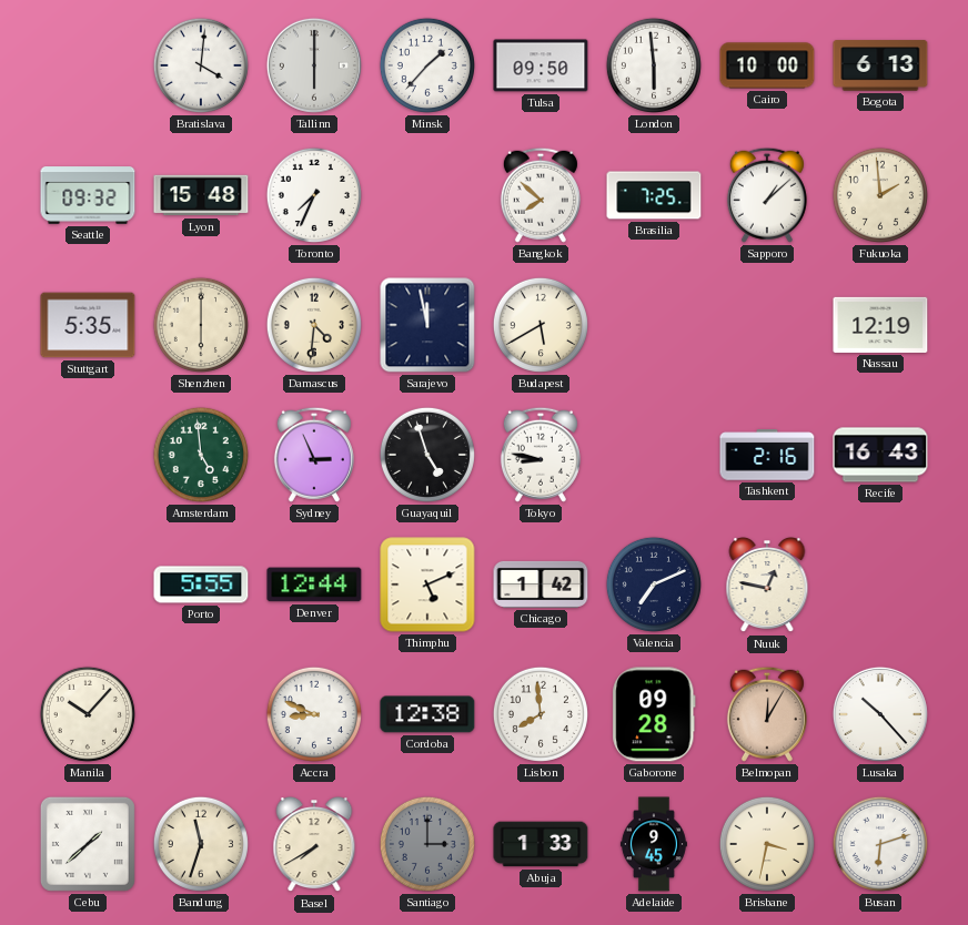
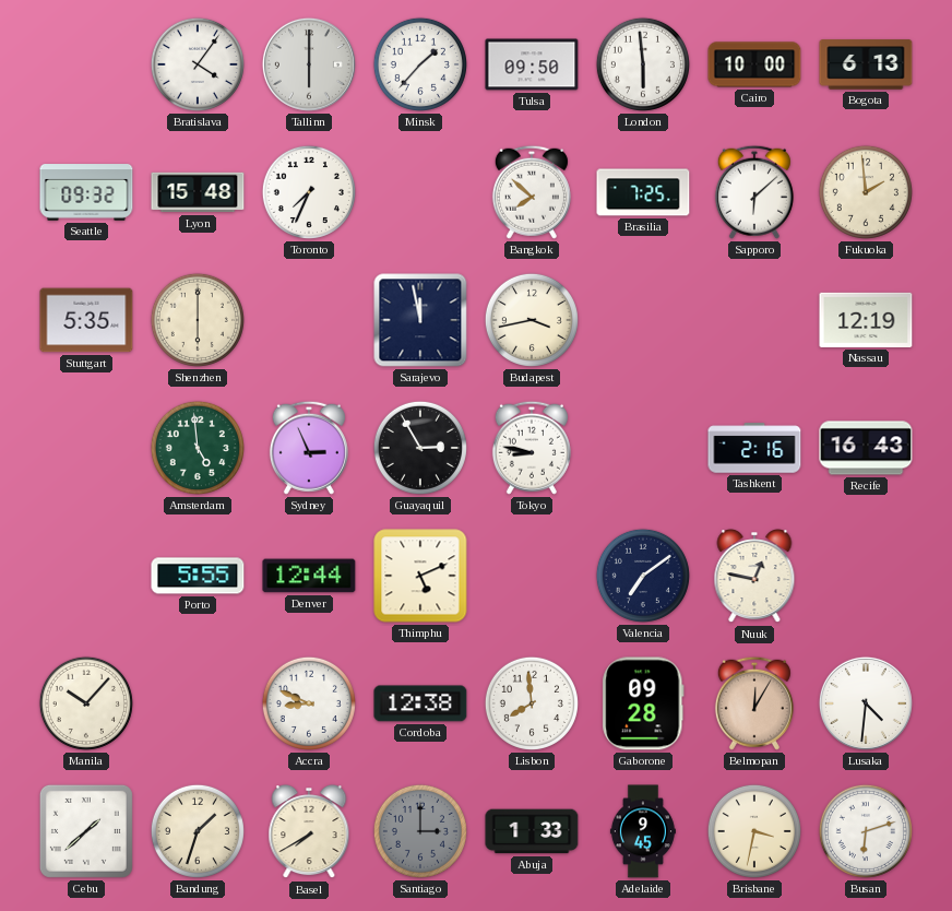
Bratislava: 4:01 -> 4:06 (198, 64)
Sapporo: 1:08 -> 6:08 (754, 192)
Damascus: 4:31 -> none (314, 325)
Budapest: 5:40 -> 3:43 (532, 320)
Guayaquil: 4:57 -> 2:55 (420, 448)
Chicago: 1:42 -> none (541, 585)
Valencia: 7:11 -> 7:09 (643, 576)
Lusaka: 10:23 -> 4:31 (866, 703)
Bandung: 11:33 -> 1:33 (198, 831)
